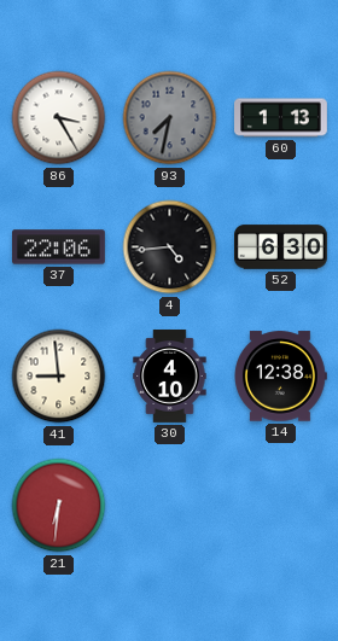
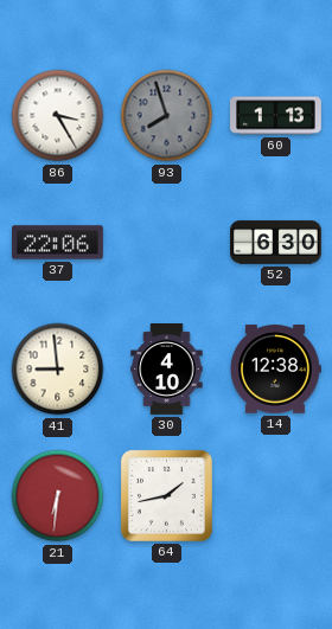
93: 7:32 -> 7:57 (167, 116)
4: 4:44 -> none (170, 247)
64: none -> 1:43 (166, 495)
